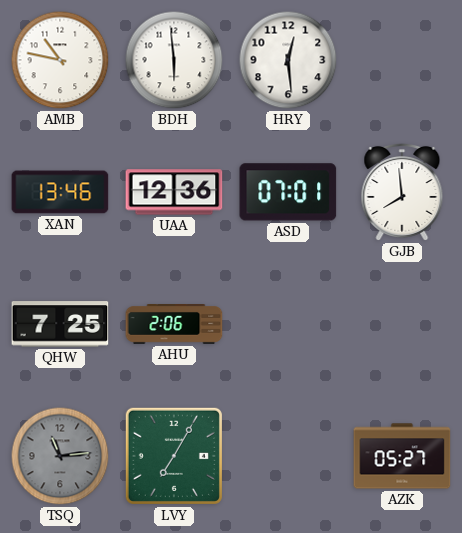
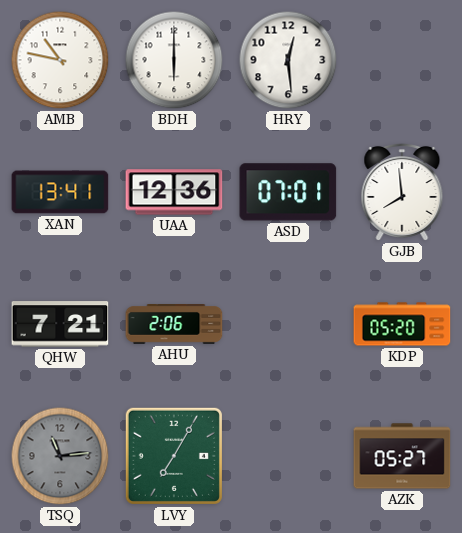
BDH: 5:59 -> 6:00 (174, 60)
XAN: 13:46 -> 13:41 (60, 192)
QHW: 7:25 -> 7:21 (60, 324)
KDP: none -> 05:20 (402, 324)
